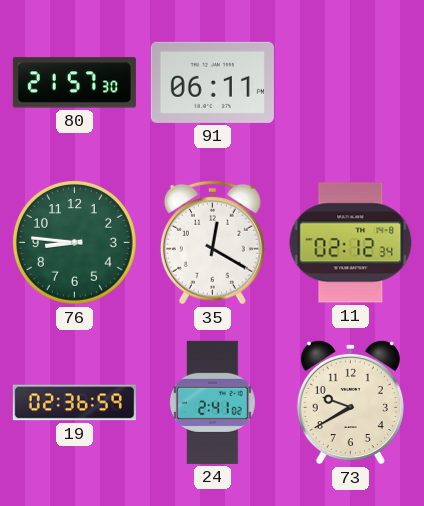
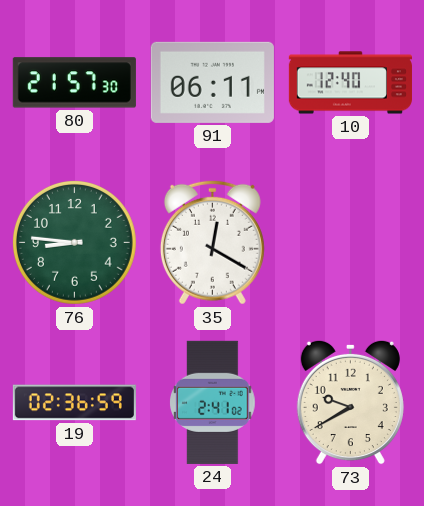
10: none -> 12:40 (350, 83)
11: 02:12 -> none (351, 243)
